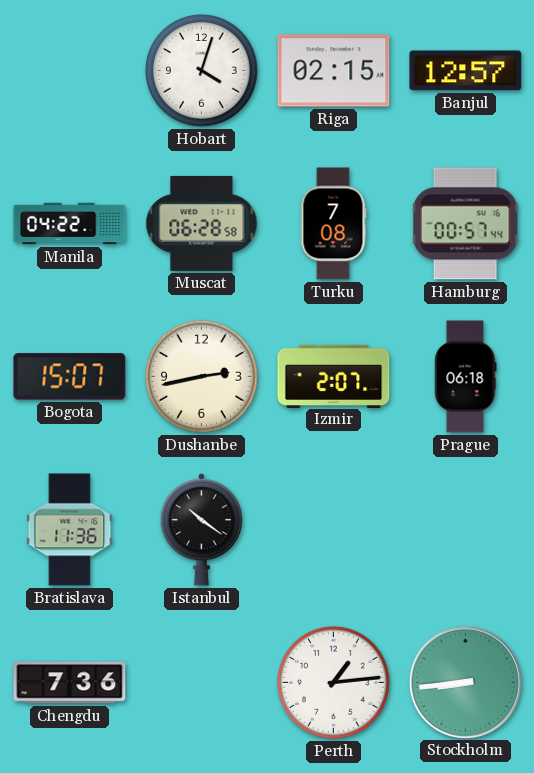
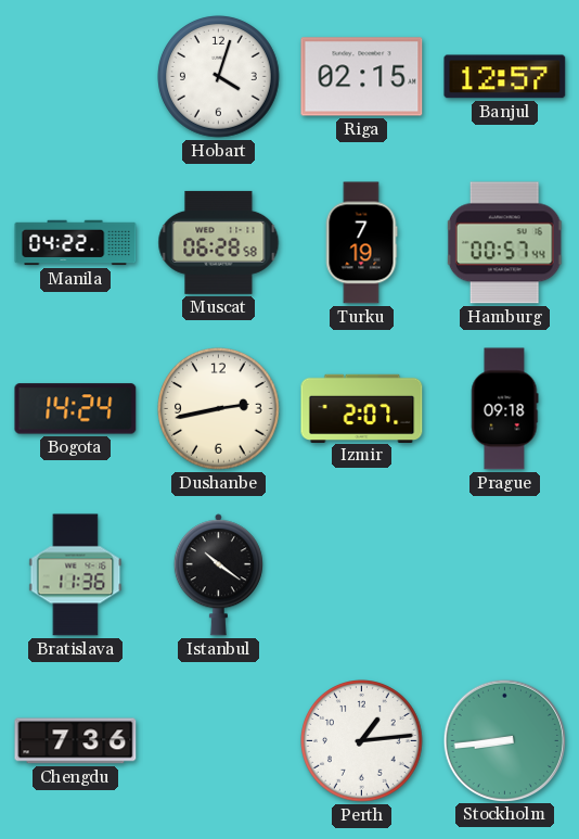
Turku: 7:08 -> 7:19 (361, 243)
Bogota: 15:07 -> 14:24 (76, 409)
Prague: 06:18 -> 09:18 (505, 409)
